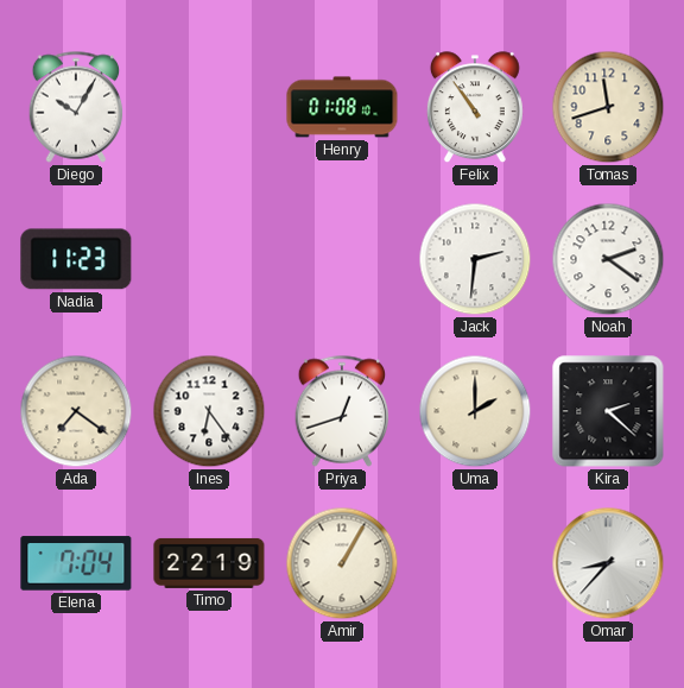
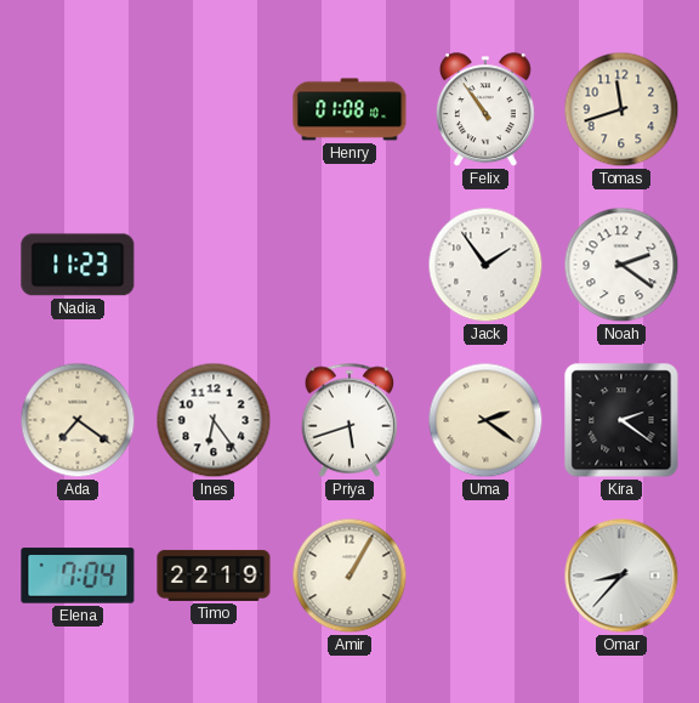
Diego: 10:05 -> none (76, 107)
Jack: 2:31 -> 1:54 (485, 265)
Priya: 12:42 -> 5:42 (349, 420)
Uma: 2:00 -> 2:21 (485, 420)
Kira: 2:22 -> 2:21 (621, 420)
